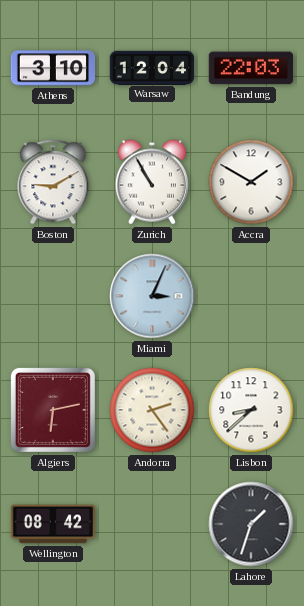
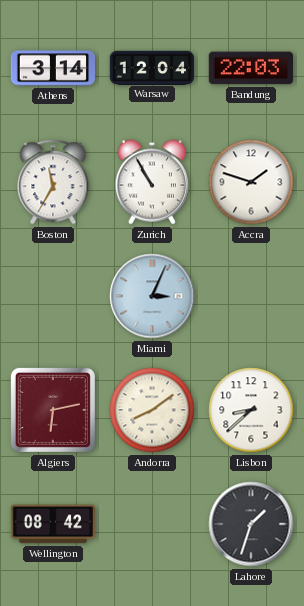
Athens: 3:10 -> 3:14 (52, 68)
Boston: 9:10 -> 11:35 (53, 182)
Accra: 1:50 -> 1:48 (251, 182)
Andorra: 2:24 -> 8:09 (152, 410)
